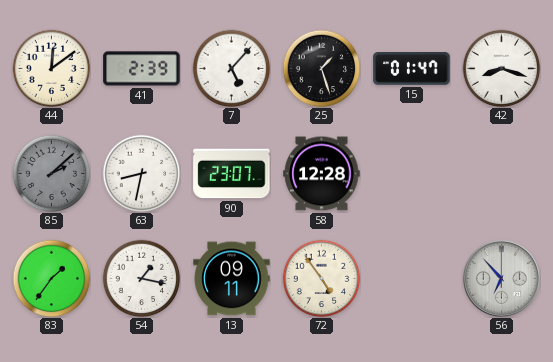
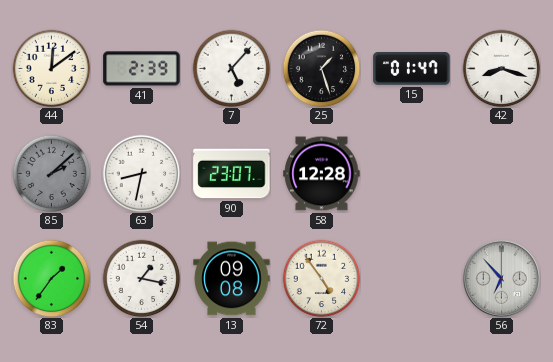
13: 09:11 -> 09:08 (232, 279)
